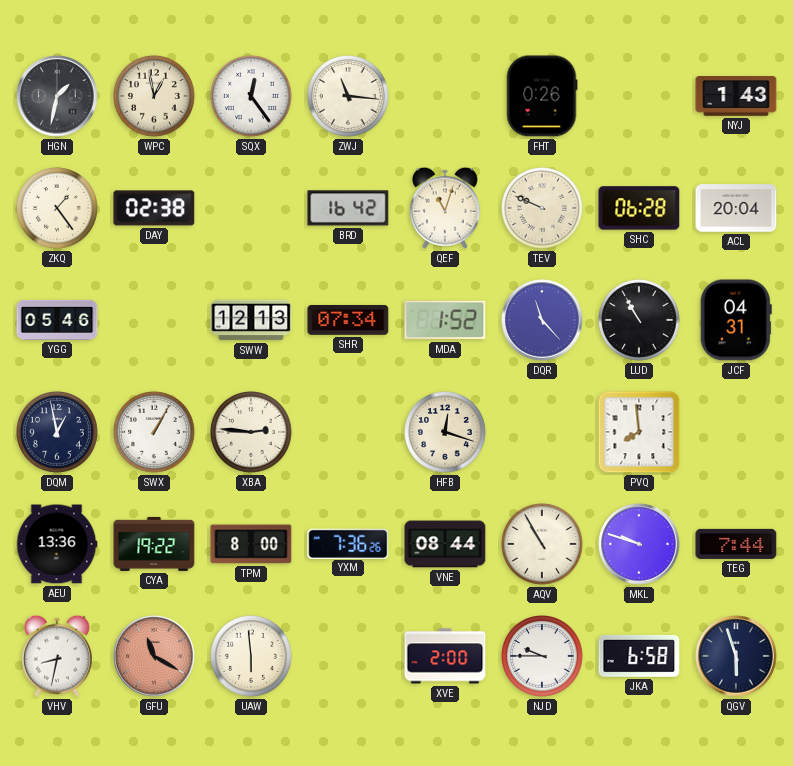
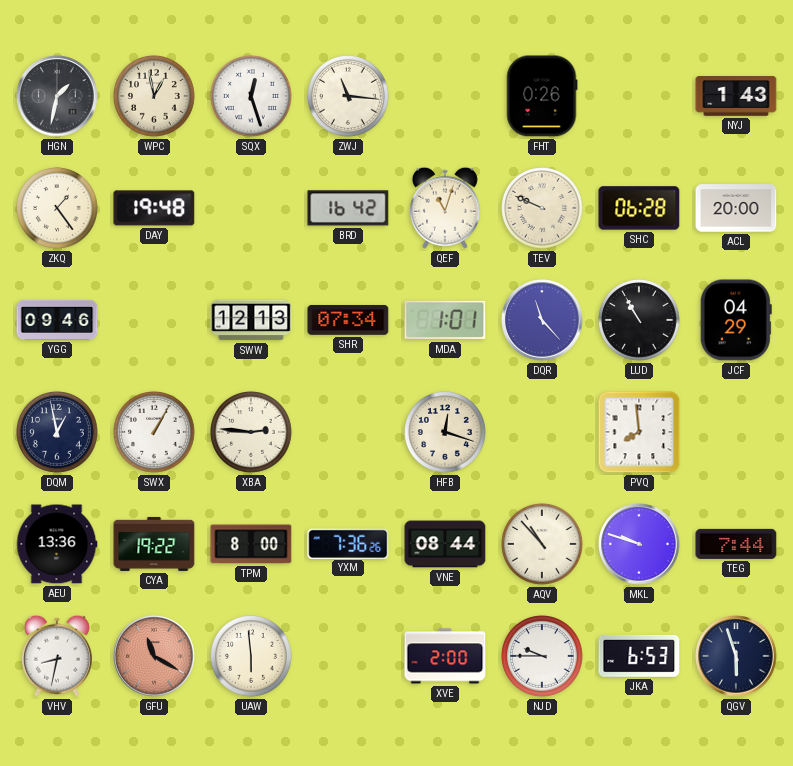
SQX: 12:24 -> 12:27 (252, 97)
DAY: 02:38 -> 19:48 (154, 208)
ACL: 20:04 -> 20:00 (736, 208)
YGG: 05:46 -> 09:46 (57, 320)
MDA: 1:52 -> 1:01 (445, 320)
JCF: 04:31 -> 04:29 (736, 320)
AQV: 10:55 -> 10:53 (543, 545)
JKA: 6:58 -> 6:53 (639, 656)
